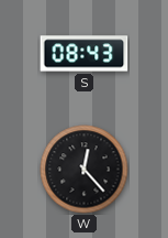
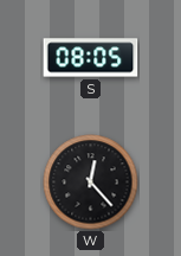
S: 08:43 -> 08:05 (91, 58)
